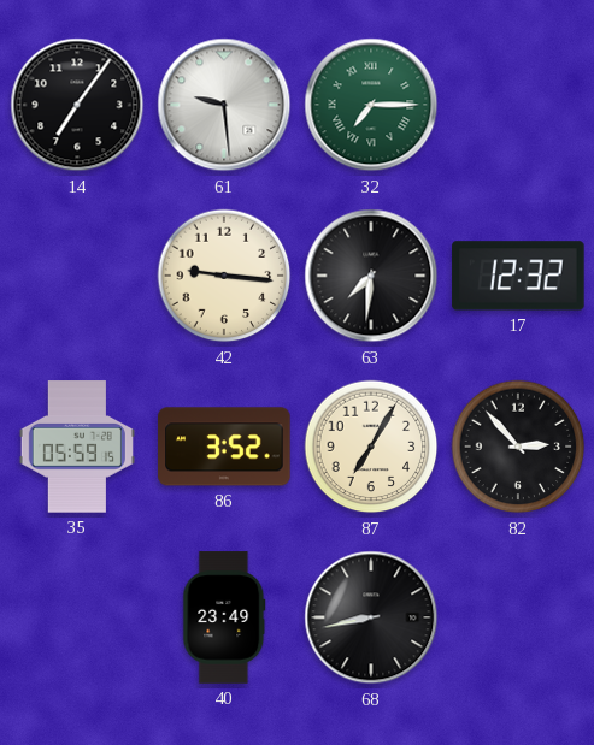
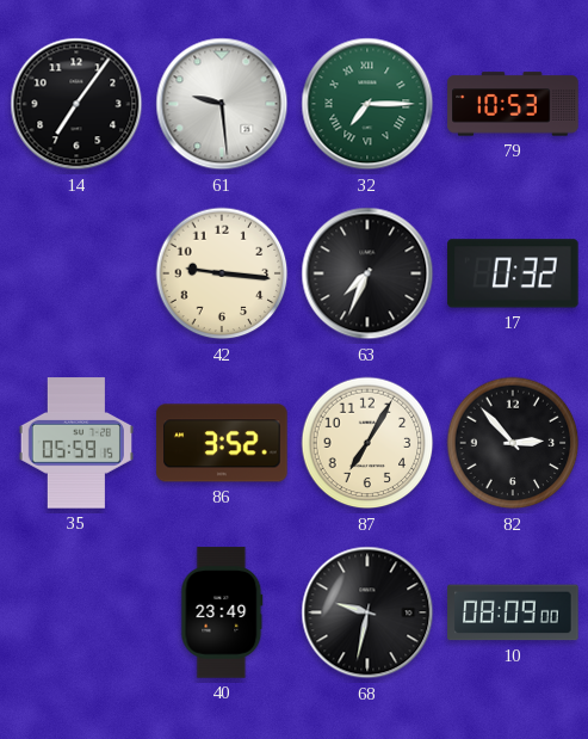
79: none -> 10:53 (513, 104)
63: 7:31 -> 7:34 (367, 273)
17: 12:32 -> 0:32 (513, 273)
68: 8:43 -> 9:32 (367, 612)
10: none -> 08:09 (513, 612)
